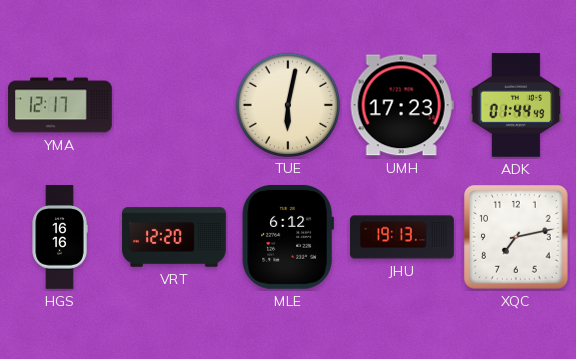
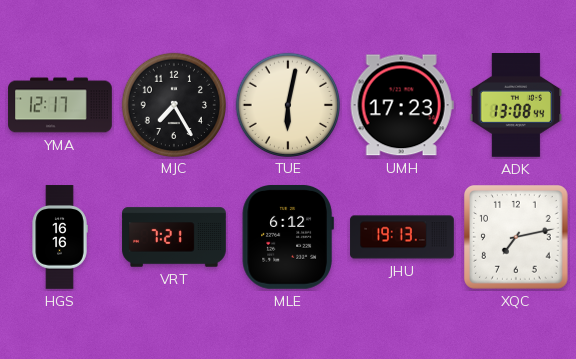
MJC: none -> 7:25 (173, 104)
ADK: 01:44 -> 13:08 (516, 106)
VRT: 12:20 -> 7:21 (174, 237)
